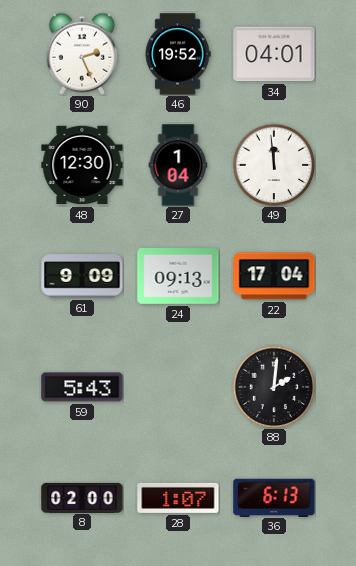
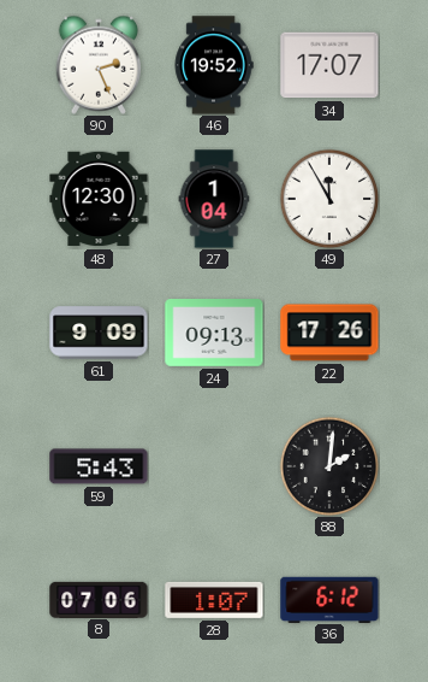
34: 04:01 -> 17:07 (329, 65)
49: 11:59 -> 11:55 (329, 199)
22: 17:04 -> 17:26 (329, 333)
8: 02:00 -> 07:06 (99, 599)
36: 6:13 -> 6:12 (329, 599)
